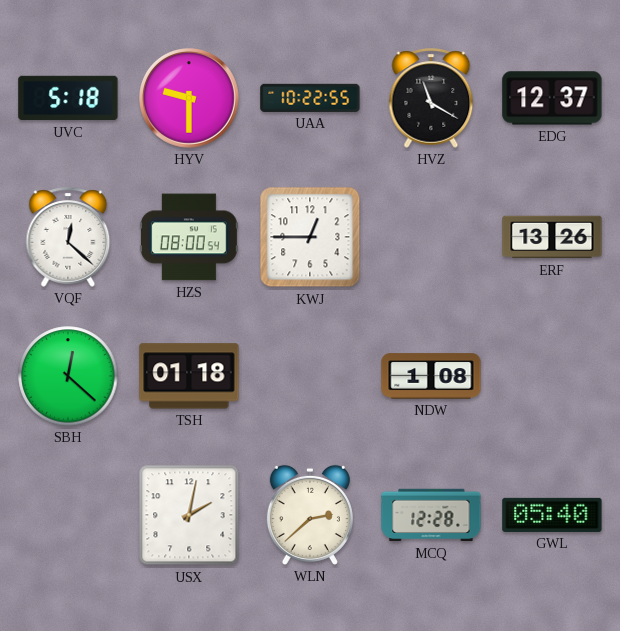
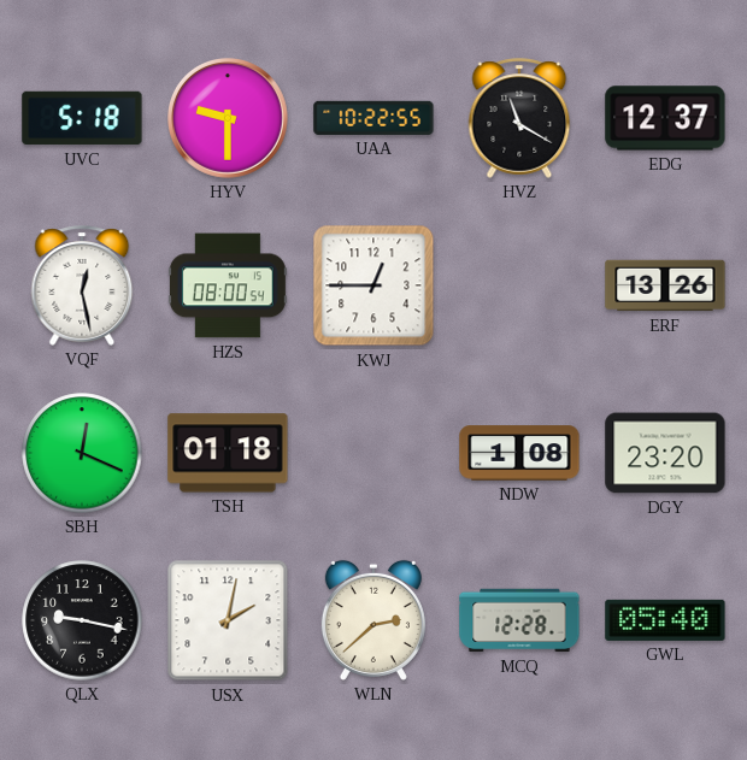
VQF: 12:22 -> 12:28 (82, 285)
SBH: 12:22 -> 12:19 (82, 453)
DGY: none -> 23:20 (665, 453)
QLX: none -> 9:17 (82, 620)
